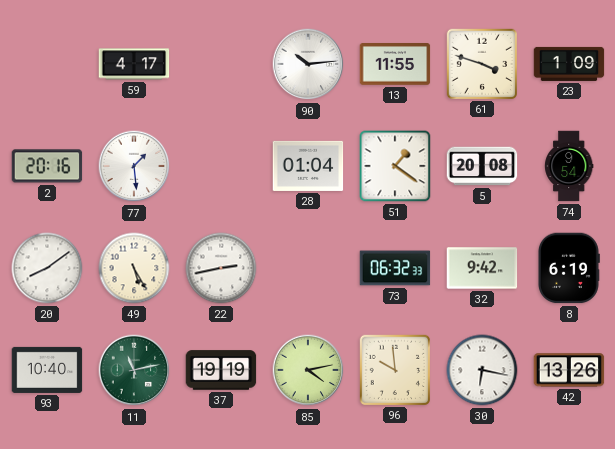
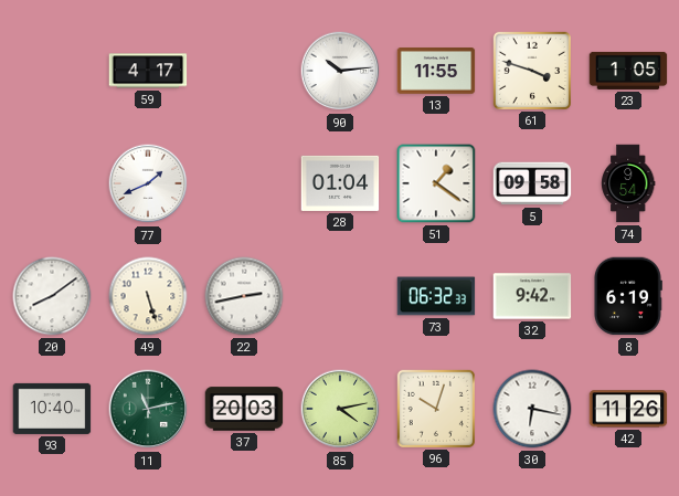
23: 1:09 -> 1:05 (628, 71)
2: 20:16 -> none (47, 166)
77: 1:29 -> 1:41 (148, 183)
5: 20:08 -> 09:58 (532, 183)
49: 5:25 -> 5:27 (148, 296)
37: 19:19 -> 20:03 (244, 409)
96: 9:59 -> 10:03 (435, 408)
42: 13:26 -> 11:26 (628, 409)
